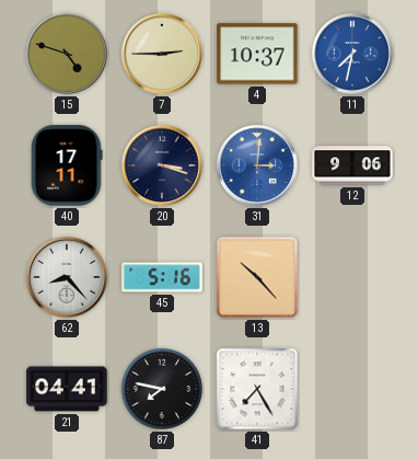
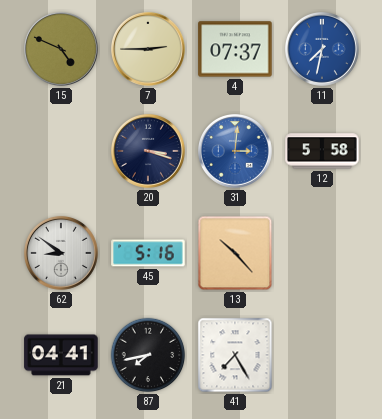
15: 4:48 -> 4:49 (61, 49)
4: 10:37 -> 07:37 (235, 49)
40: 17:11 -> none (67, 165)
12: 9:06 -> 5:58 (322, 151)
62: 8:23 -> 8:51 (61, 253)
87: 7:47 -> 7:43 (148, 355)
